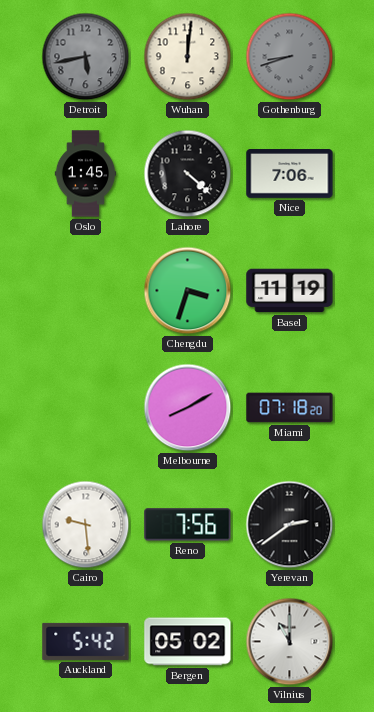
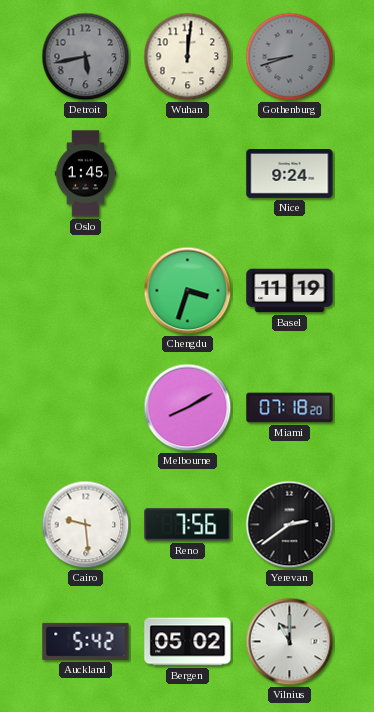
Lahore: 4:22 -> none (188, 174)
Nice: 7:06 -> 9:24 (290, 174)
